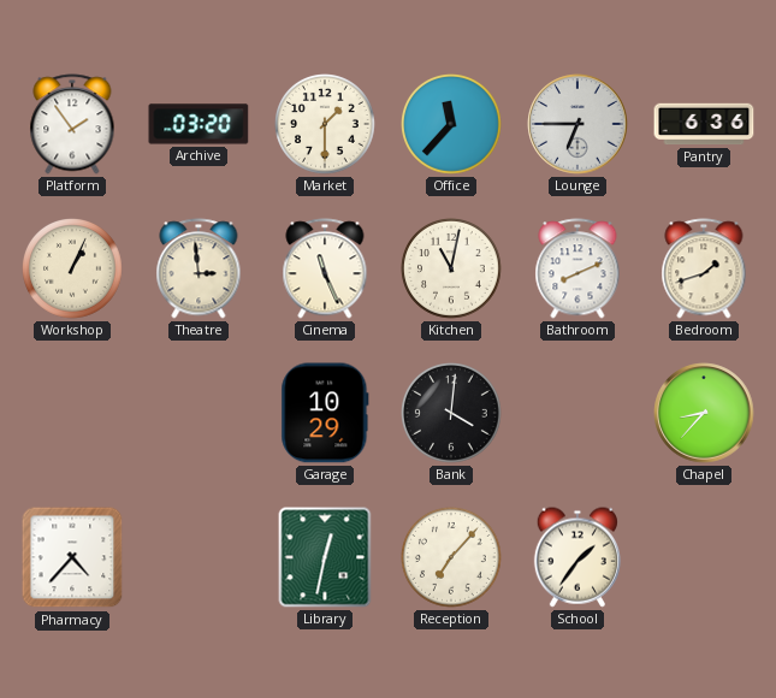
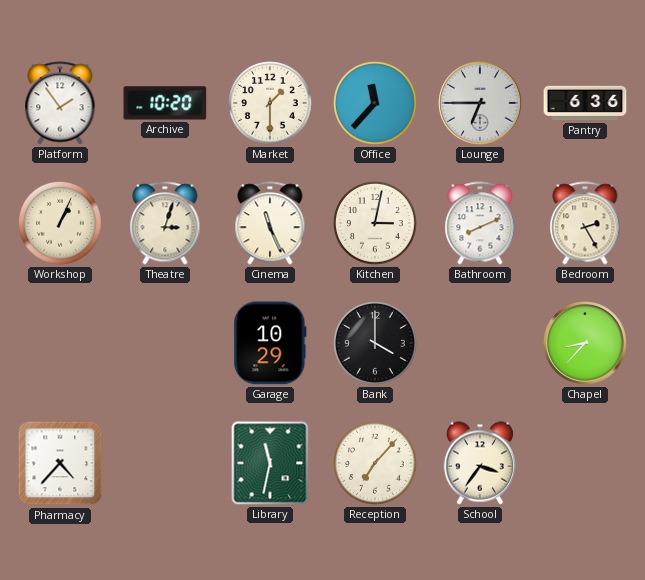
Archive: 03:20 -> 10:20 (165, 103)
Theatre: 2:59 -> 3:03 (165, 223)
Kitchen: 11:02 -> 3:02 (376, 224)
Bedroom: 1:42 -> 2:25 (585, 223)
Bank: 4:01 -> 4:00 (376, 344)
Library: 12:32 -> 11:32 (270, 463)
School: 1:36 -> 3:36 (479, 463)
